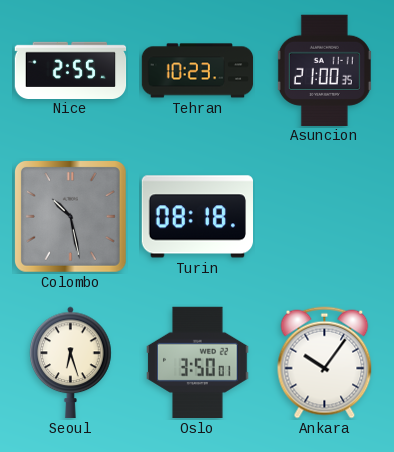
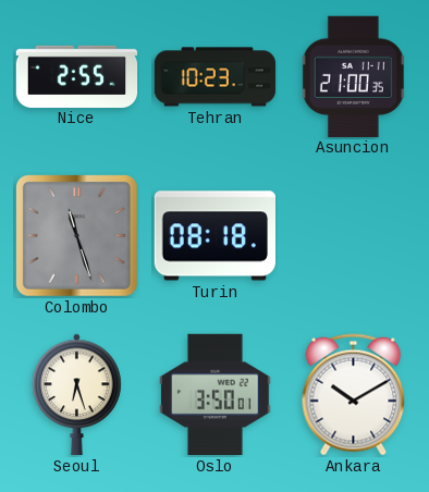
Colombo: 10:28 -> 11:27 (76, 235)
Ankara: 10:06 -> 10:10 (354, 395)
